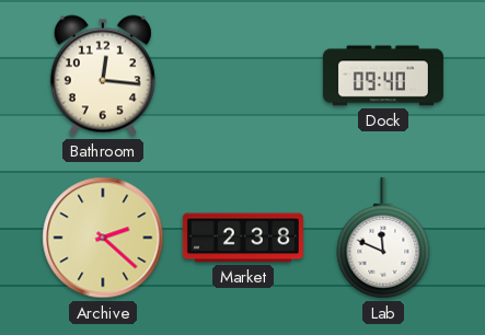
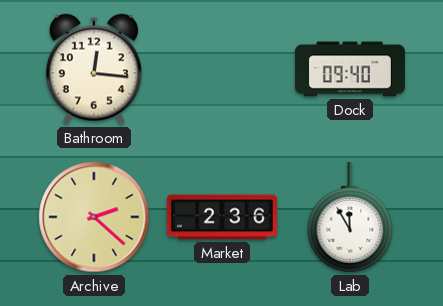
Market: 2:38 -> 2:36 (222, 217)
Lab: 11:49 -> 11:55 (350, 217)
